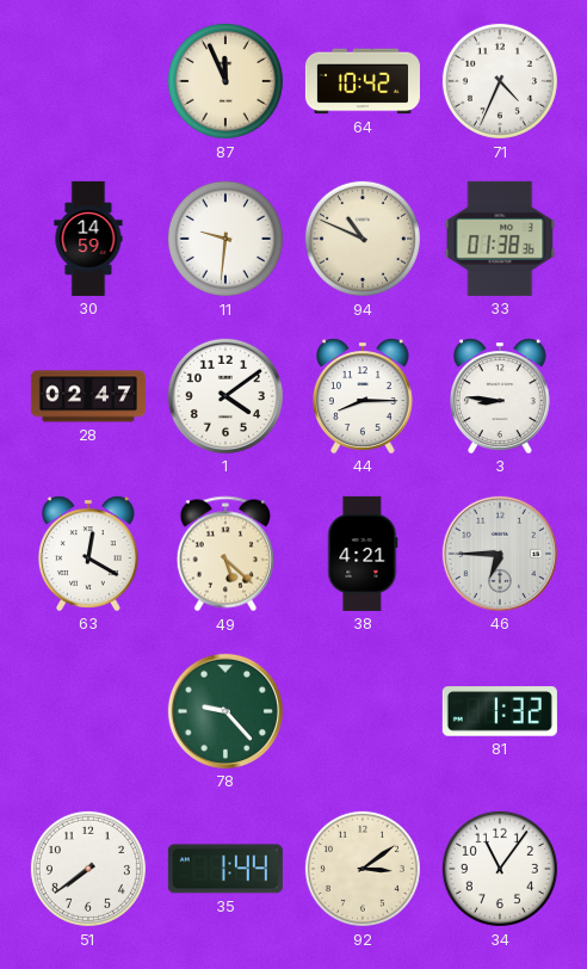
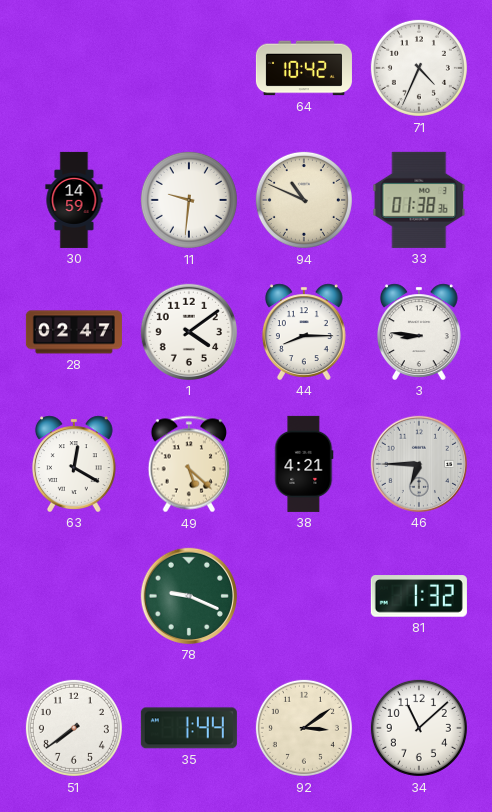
87: 11:56 -> none (225, 81)
78: 9:23 -> 9:19 (189, 596)
34: 11:06 -> 11:08 (419, 728)
